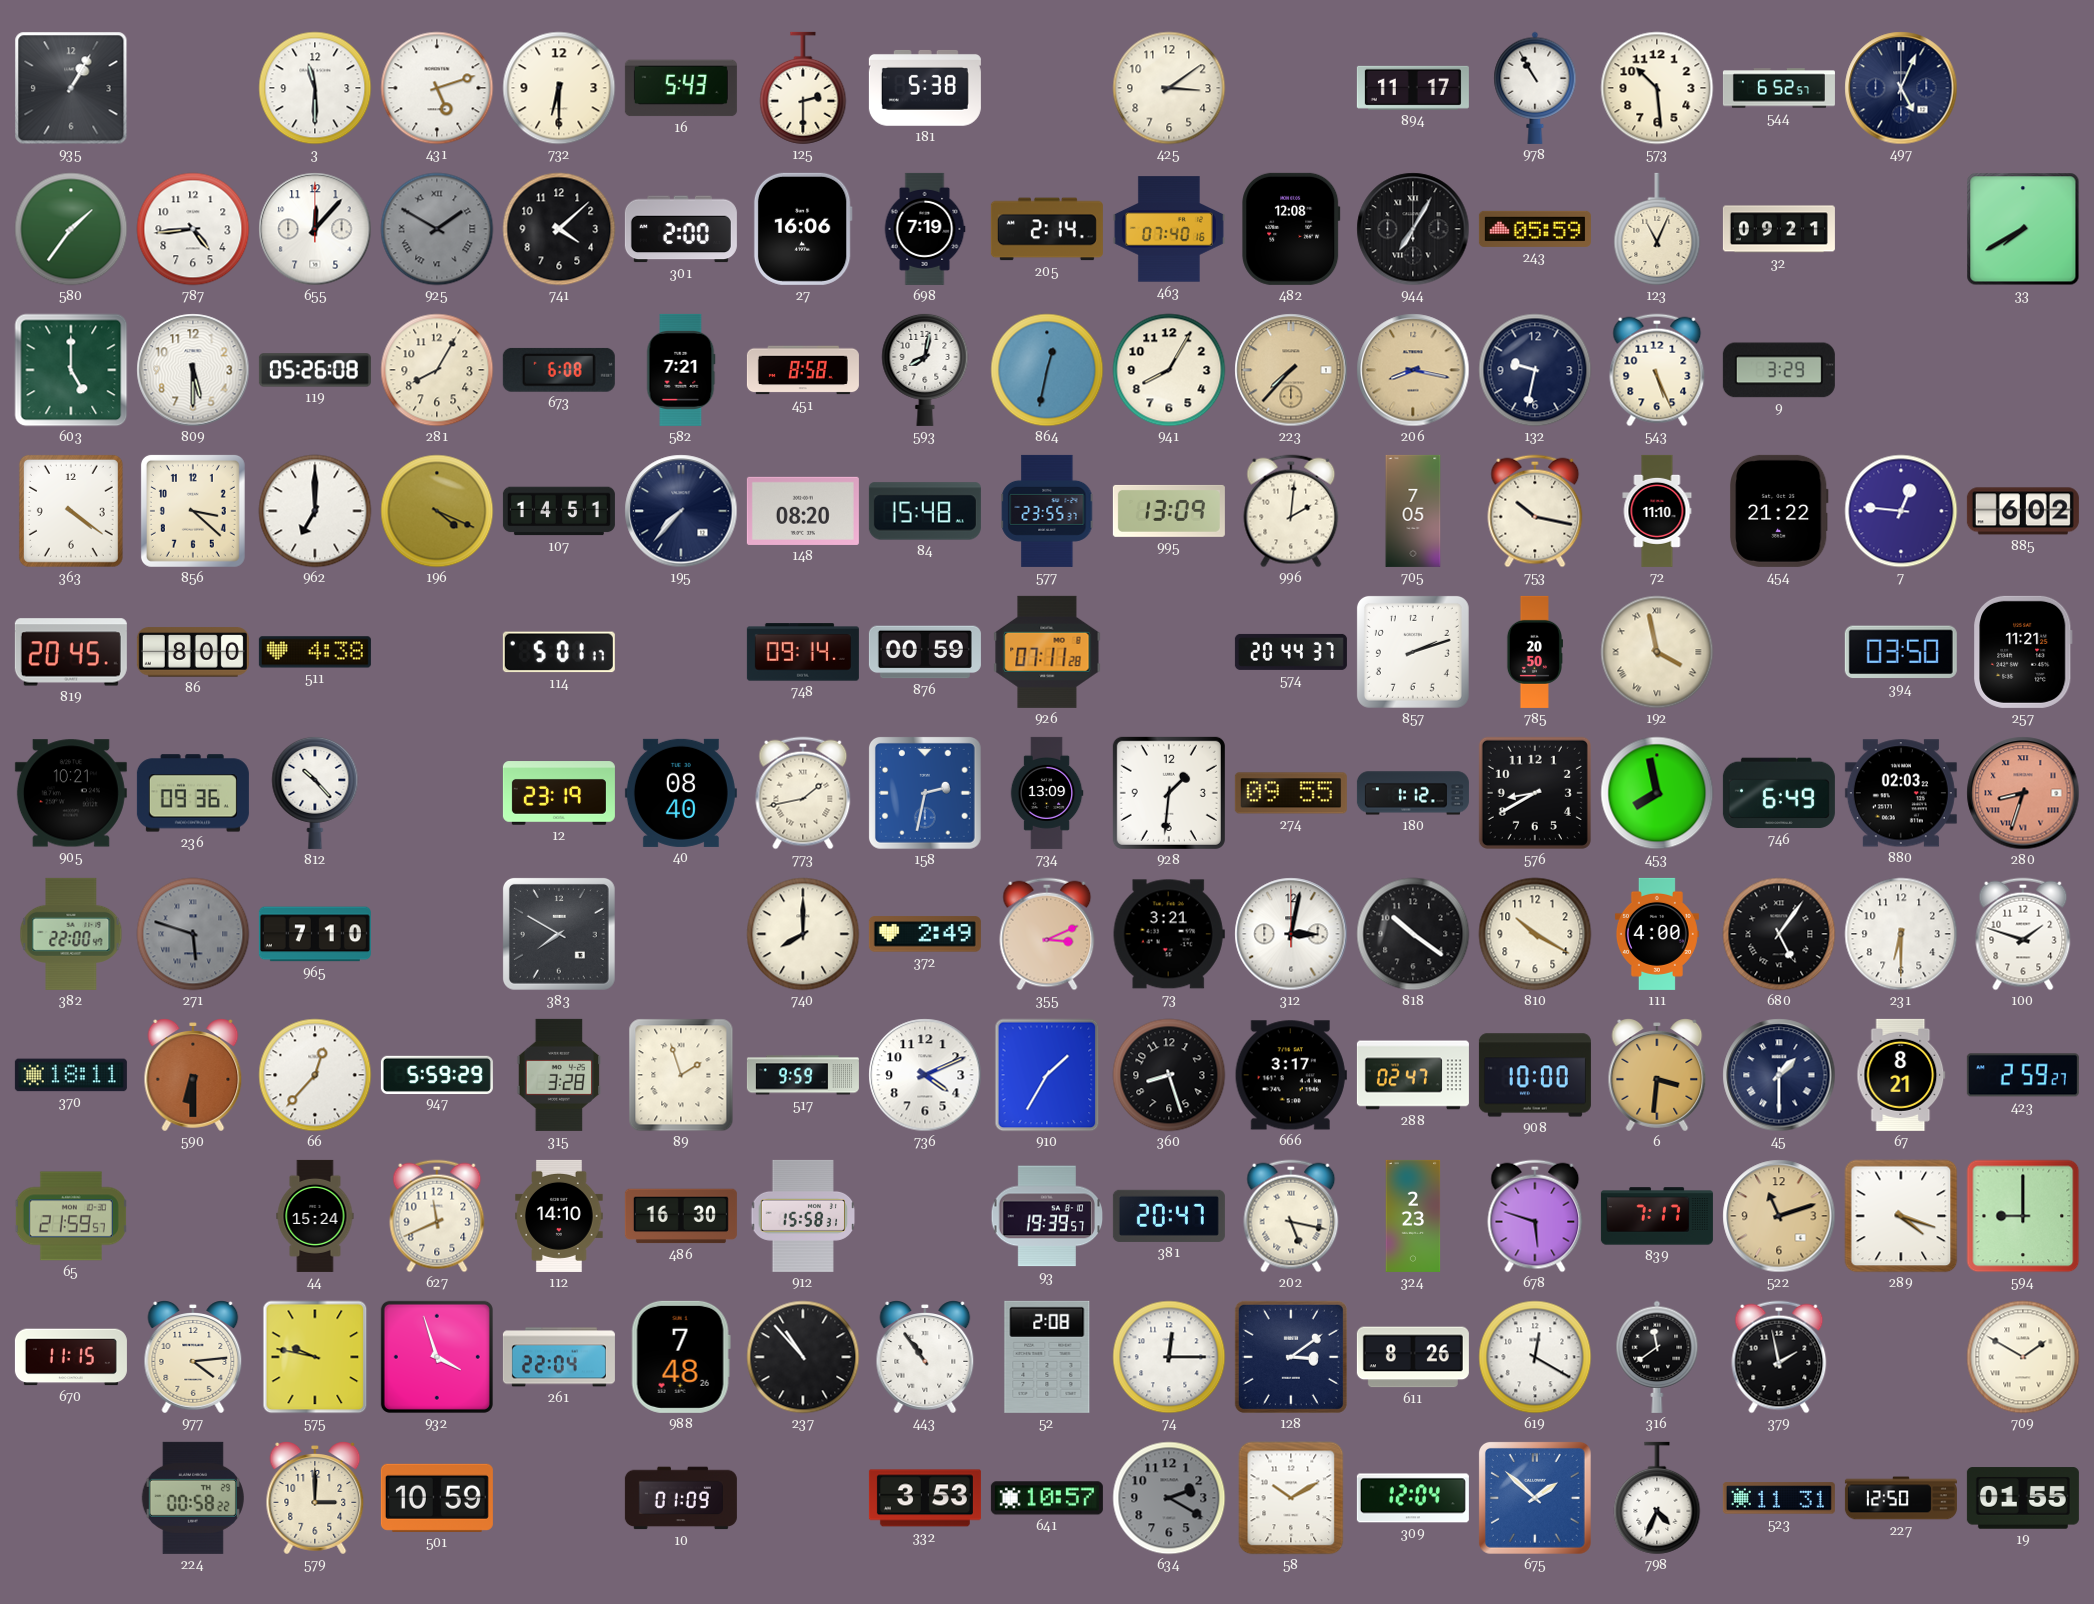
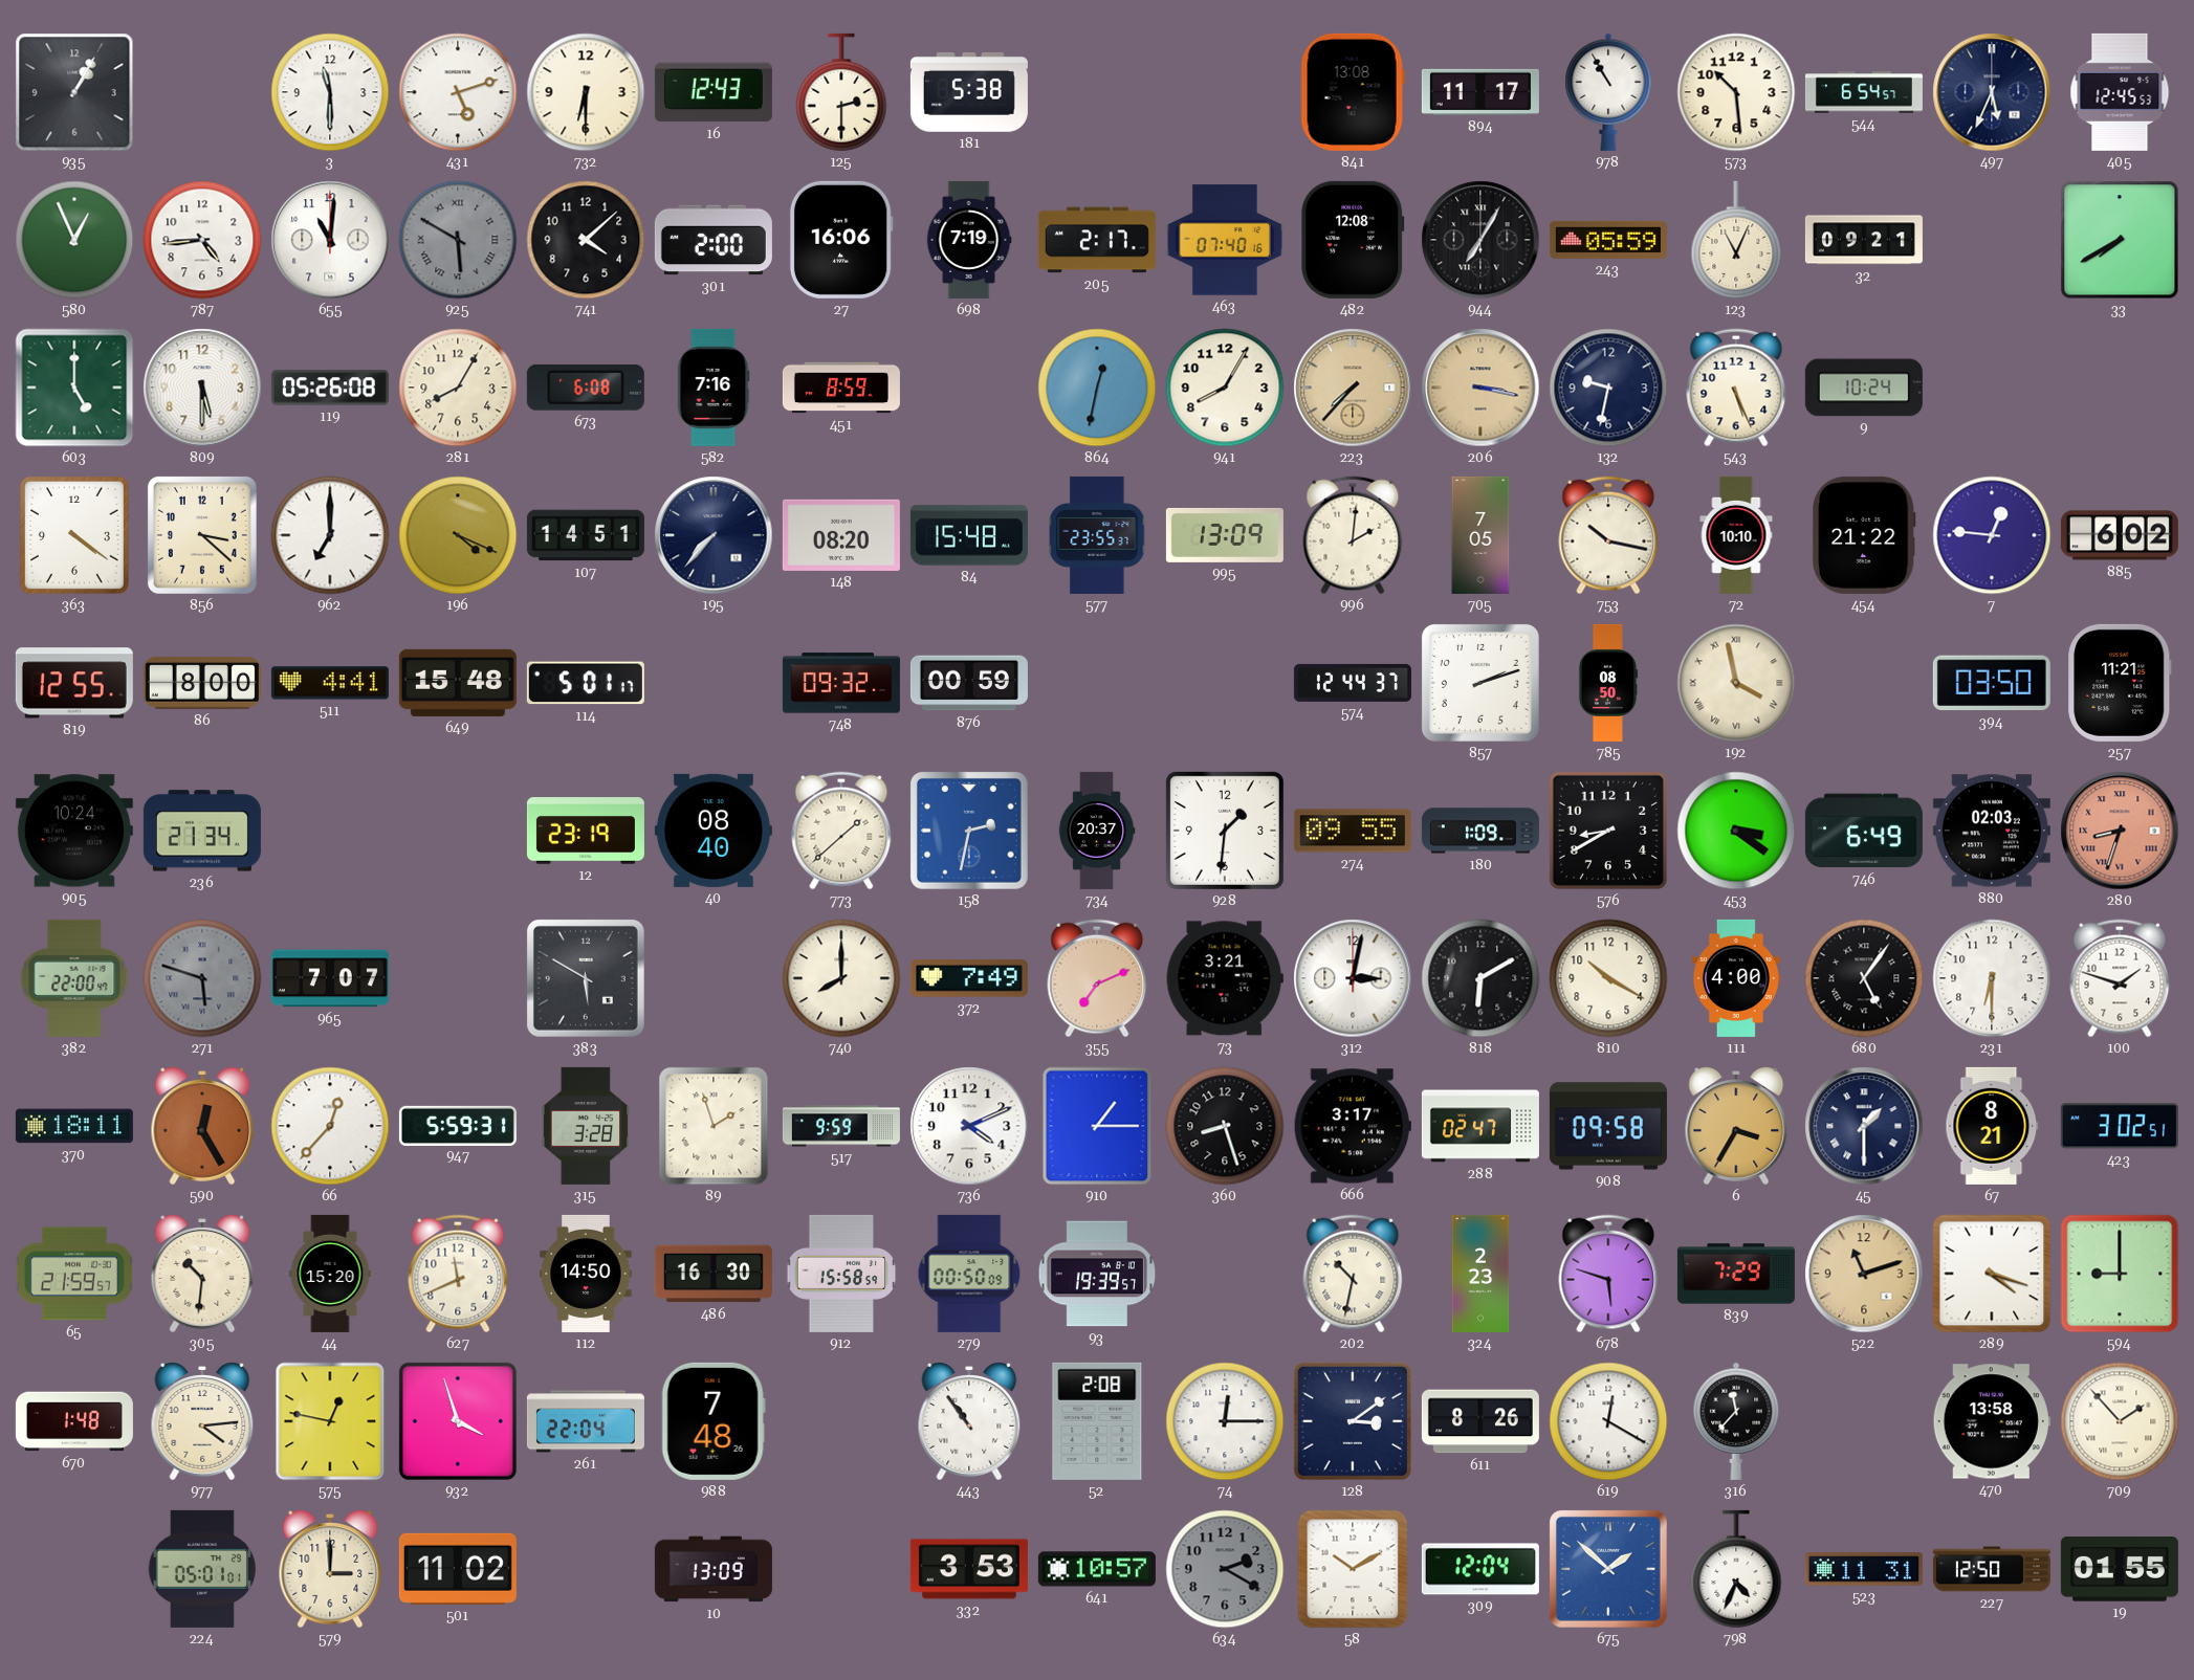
16: 5:43 -> 12:43 (714, 92)
425: 3:09 -> none (1169, 88)
841: none -> 13:08 (1353, 92)
544: 6:52 -> 6:54 (1864, 92)
497: 5:04 -> 5:34 (1992, 92)
405: none -> 12:45 (2120, 92)
580: 1:36 -> 12:56 (74, 240)
655: 12:07 -> 11:01 (330, 240)
925: 1:50 -> 5:50 (458, 240)
205: 2:14 -> 2:17 (1097, 240)
582: 7:21 -> 7:16 (714, 388)
451: 8:58 -> 8:59 (841, 388)
593: 8:02 -> none (925, 369)
206: 8:17 -> 3:17 (1480, 388)
9: 3:29 -> 10:24 (1864, 388)
72: 11:10 -> 10:10 (1736, 535)
819: 20:45 -> 12:55 (74, 683)
511: 4:38 -> 4:41 (330, 683)
649: none -> 15:48 (458, 683)
748: 09:14 -> 09:32 (841, 683)
926: 07:11 -> none (1047, 652)
574: 20:44 -> 12:44 (1353, 683)
785: 20:50 -> 08:50 (1607, 683)
905: 10:21 -> 10:24 (74, 831)
236: 09:36 -> 21:34 (202, 831)
812: 10:23 -> none (315, 792)
773: 1:43 -> 1:38 (841, 831)
734: 13:09 -> 20:37 (1097, 831)
180: 1:12 -> 1:09 (1480, 831)
453: 7:58 -> 3:21 (1736, 831)
965: 7:10 -> 7:07 (330, 978)
383: 7:50 -> 5:50 (586, 978)
372: 2:49 -> 7:49 (969, 978)
355: 3:11 -> 7:11 (1097, 978)
818: 10:21 -> 6:10 (1480, 978)
590: 6:30 -> 12:25 (202, 1126)
947: 5:59:29 -> 5:59:31 (458, 1125)
910: 1:35 -> 1:15 (1097, 1126)
908: 10:00 -> 09:58 (1608, 1126)
6: 3:31 -> 3:35 (1736, 1126)
423: 2:59 -> 3:02 (2120, 1126)
305: none -> 10:31 (202, 1274)
44: 15:24 -> 15:20 (330, 1274)
112: 14:10 -> 14:50 (586, 1274)
912: 15:58:31 -> 15:58:59 (841, 1274)
279: none -> 00:50 (969, 1274)
381: 20:47 -> none (1169, 1216)
202: 5:17 -> 10:32 (1353, 1274)
839: 7:17 -> 7:29 (1736, 1274)
670: 11:15 -> 1:48 (74, 1421)
575: 9:47 -> 12:47 (330, 1421)
237: 10:53 -> none (803, 1357)
316: 11:39 -> 11:37 (1736, 1421)
379: 1:58 -> none (1779, 1357)
470: none -> 13:58 (1992, 1421)
709: 1:50 -> 1:53 (2120, 1421)
224: 00:58 -> 05:01 (202, 1569)
501: 10:59 -> 11:02 (458, 1569)
10: 01:09 -> 13:09 (714, 1569)
